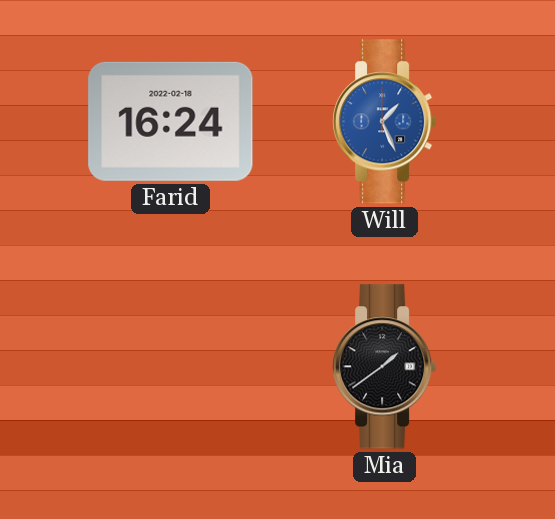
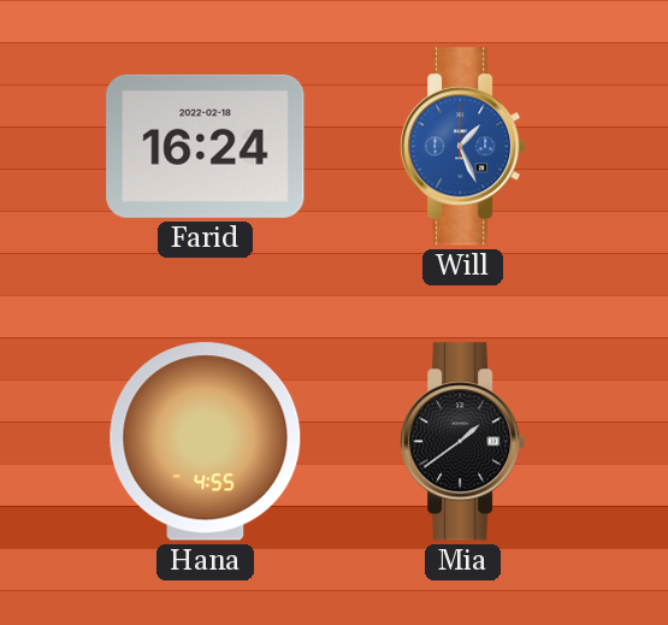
Hana: none -> 4:55 (206, 442)
